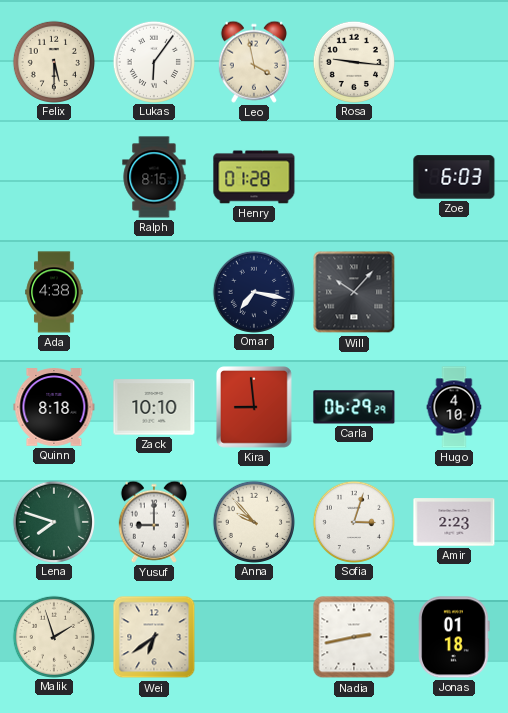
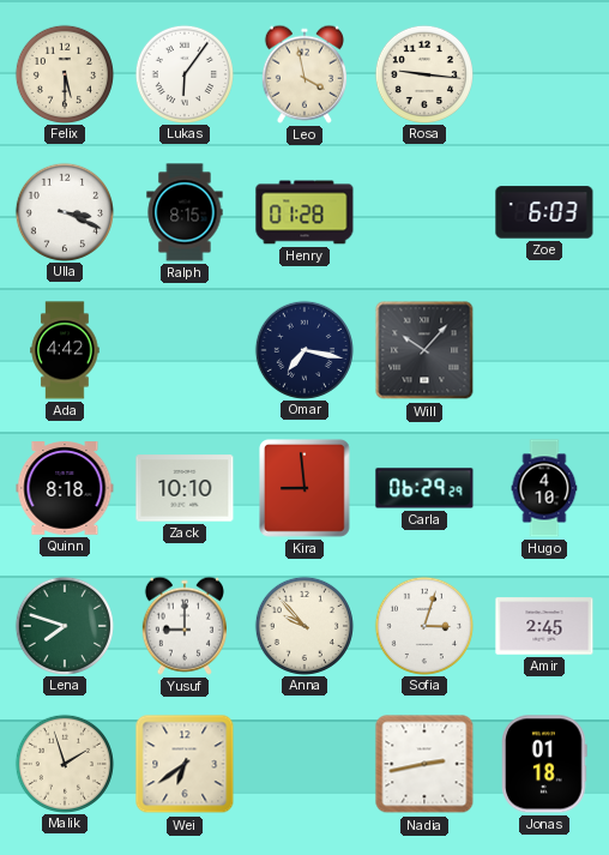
Ulla: none -> 3:19 (64, 211)
Ada: 4:38 -> 4:42 (65, 350)
Amir: 2:23 -> 2:45 (544, 626)
